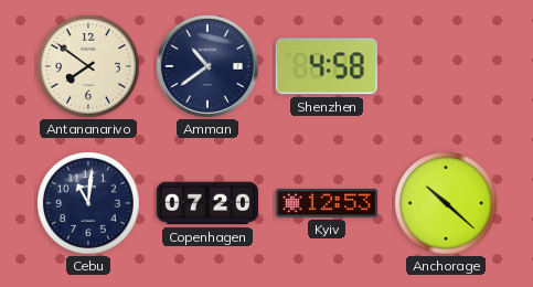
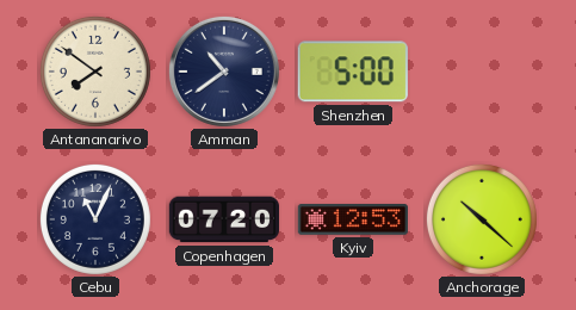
Shenzhen: 4:58 -> 5:00 (353, 72)
Cebu: 11:01 -> 11:04 (95, 219)
